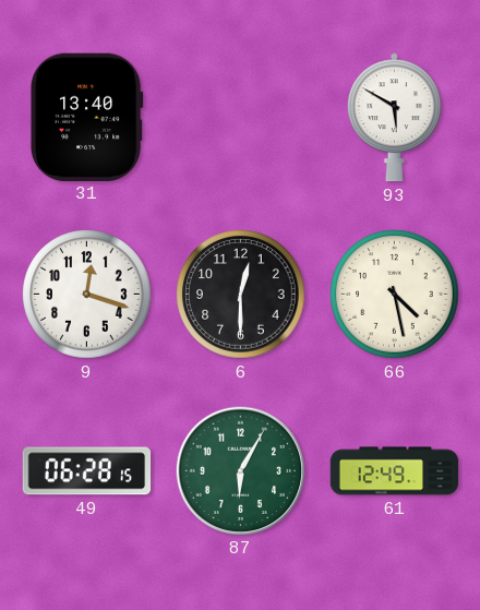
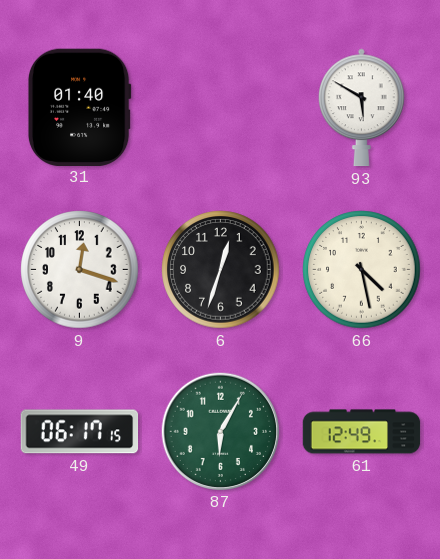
31: 13:40 -> 01:40 (79, 107)
6: 12:30 -> 12:33 (221, 270)
49: 06:28 -> 06:17 (80, 432)
